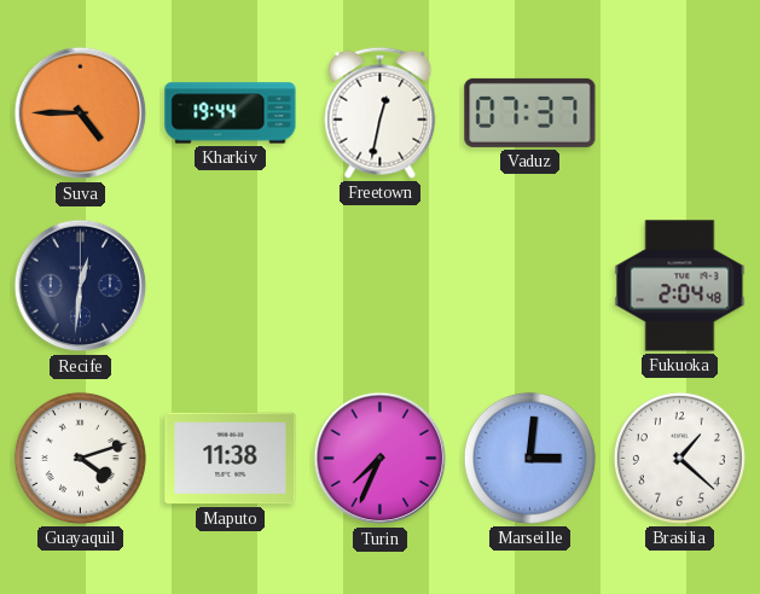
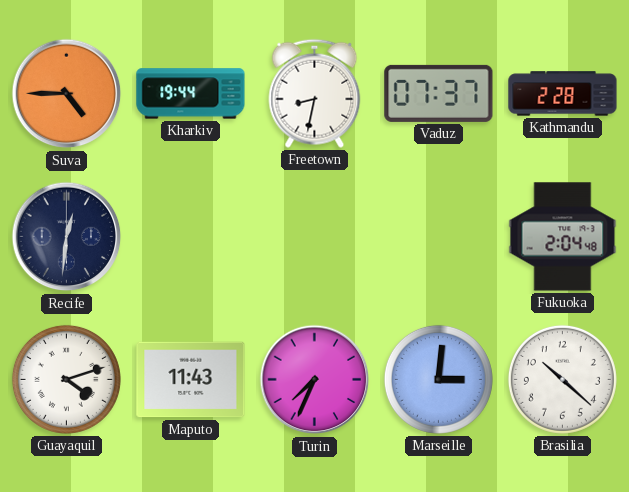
Freetown: 12:32 -> 8:32 (315, 93)
Kathmandu: none -> 2:28 (563, 94)
Maputo: 11:38 -> 11:43 (191, 380)
Brasilia: 1:22 -> 10:22 (562, 379)
